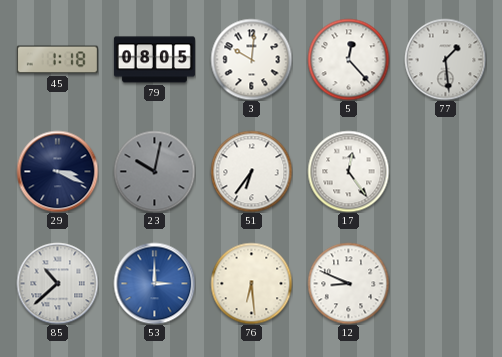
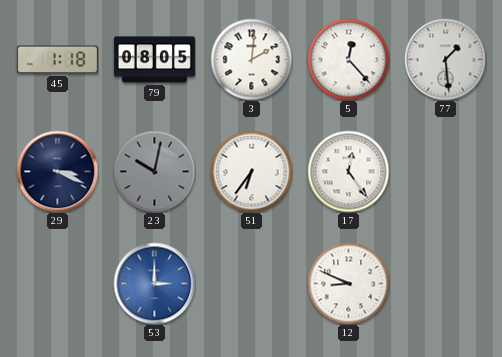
3: 10:01 -> 2:01 (251, 59)
85: 10:38 -> none (57, 283)
76: 6:29 -> none (251, 283)
